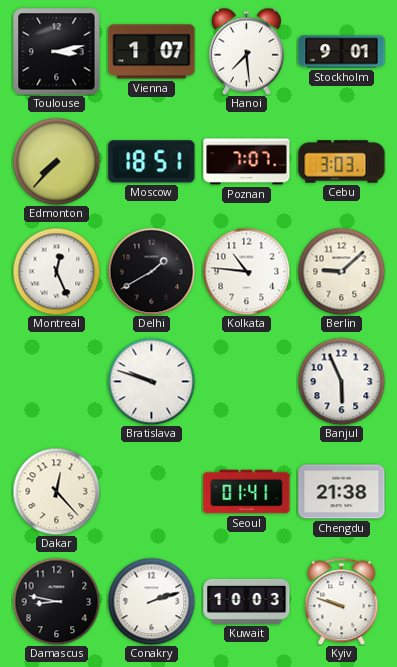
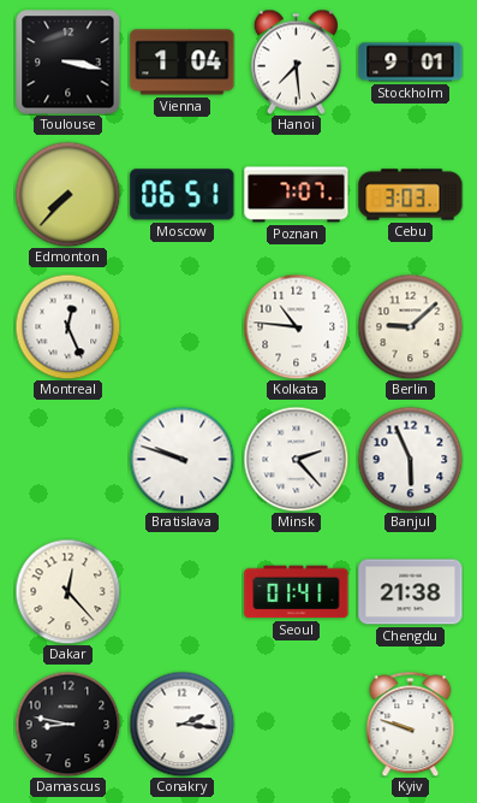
Toulouse: 3:13 -> 3:17 (68, 63)
Vienna: 1:07 -> 1:04 (183, 63)
Moscow: 18:51 -> 06:51 (183, 195)
Delhi: 1:40 -> none (151, 271)
Minsk: none -> 2:23 (296, 459)
Conakry: 2:12 -> 2:16 (181, 724)
Kuwait: 10:03 -> none (247, 601)
